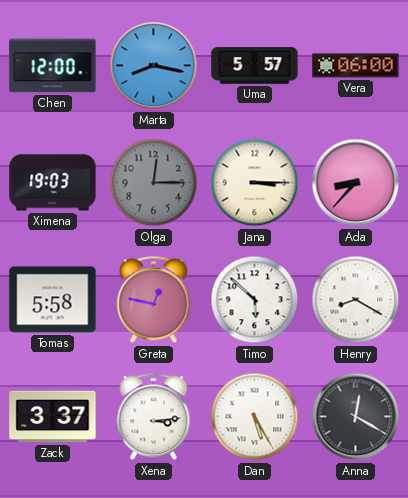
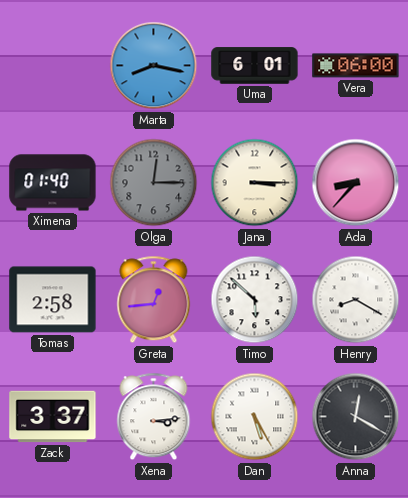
Chen: 12:00 -> none (53, 66)
Uma: 5:57 -> 6:01 (255, 66)
Ximena: 19:03 -> 01:40 (53, 183)
Tomas: 5:58 -> 2:58 (53, 300)
Greta: 12:47 -> 12:44 (154, 300)
